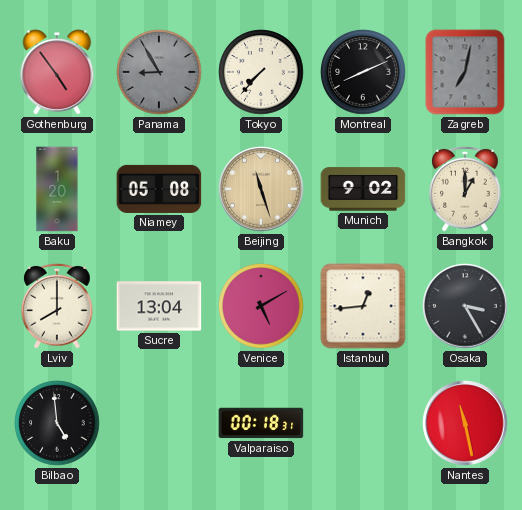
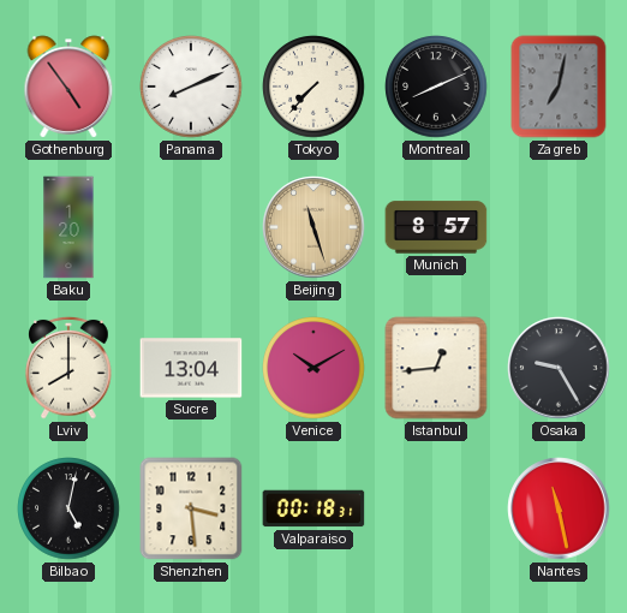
Panama: 8:55 -> 8:11 (191, 87)
Panama dial: grey -> white (191, 87)
Niamey: 05:08 -> none (159, 189)
Munich: 9:02 -> 8:57 (436, 227)
Bangkok: 1:00 -> none (465, 189)
Venice: 5:10 -> 10:10 (313, 368)
Osaka: 3:25 -> 9:25 (559, 368)
Bilbao: 4:59 -> 5:02 (68, 508)
Shenzhen: none -> 3:29 (191, 508)
